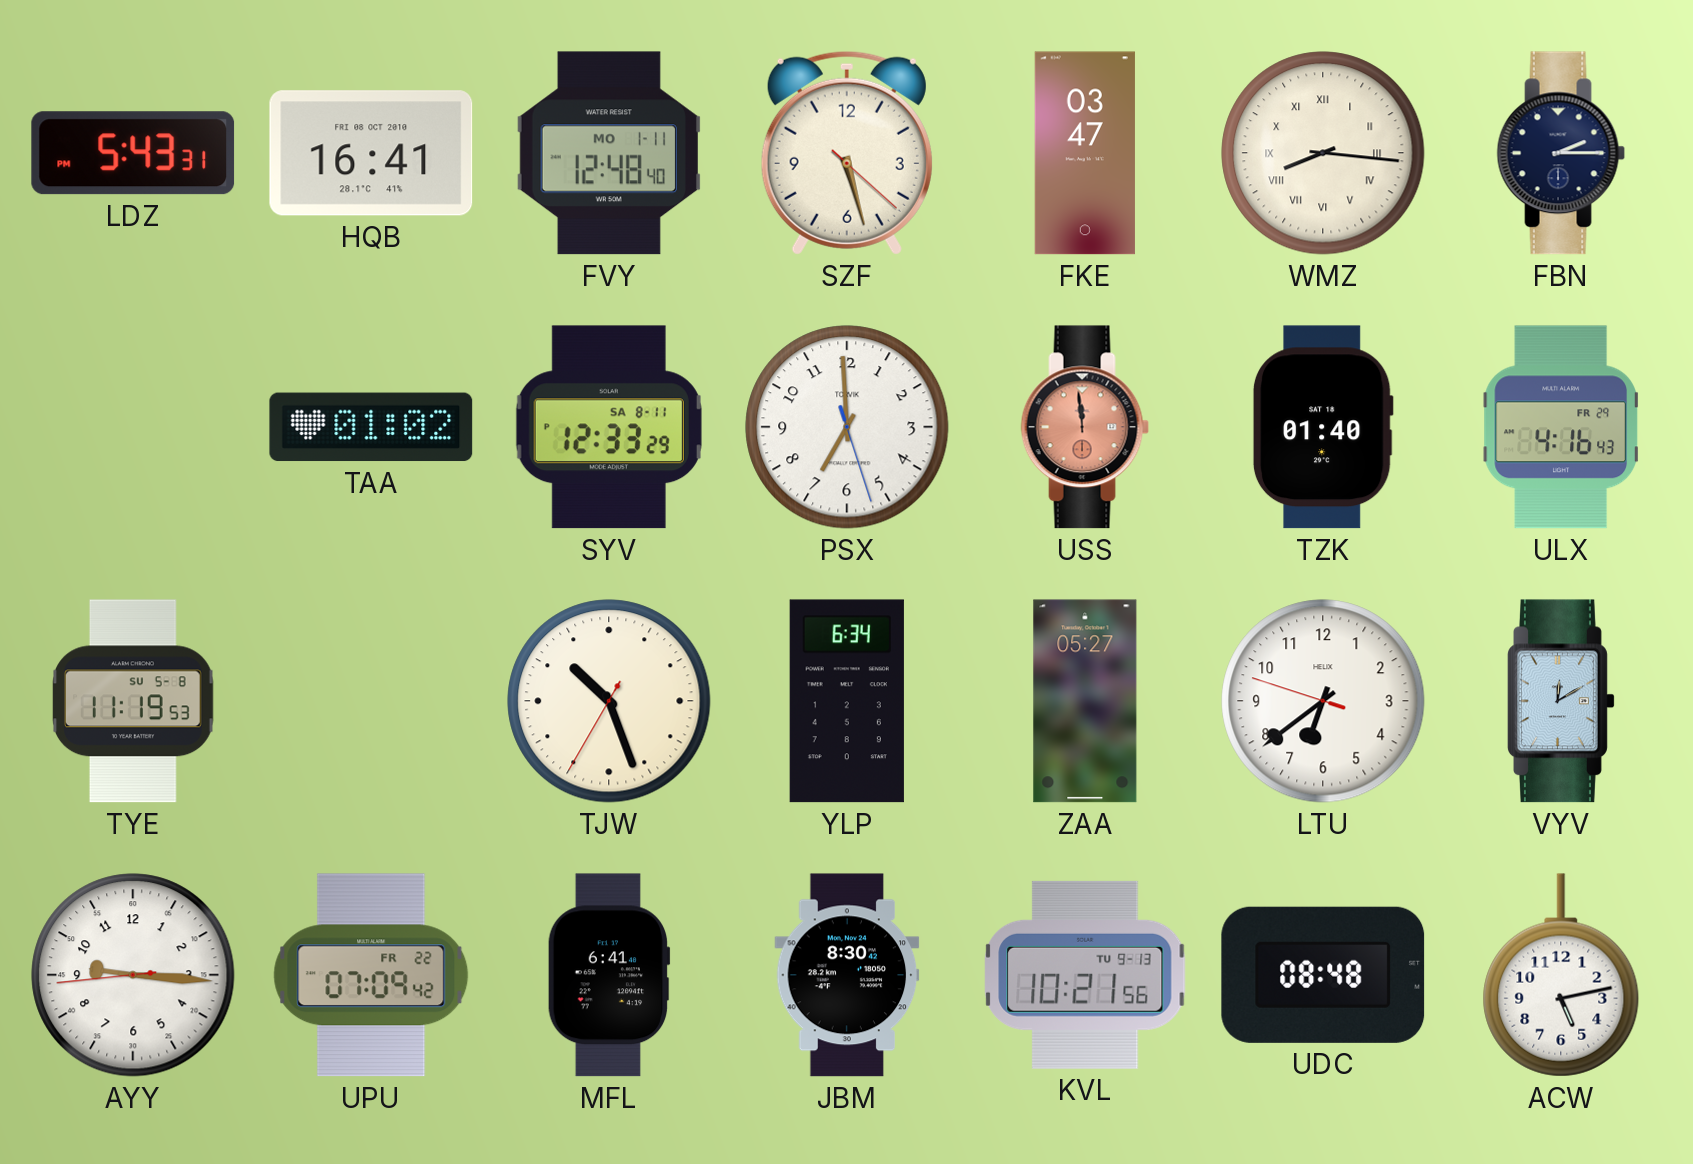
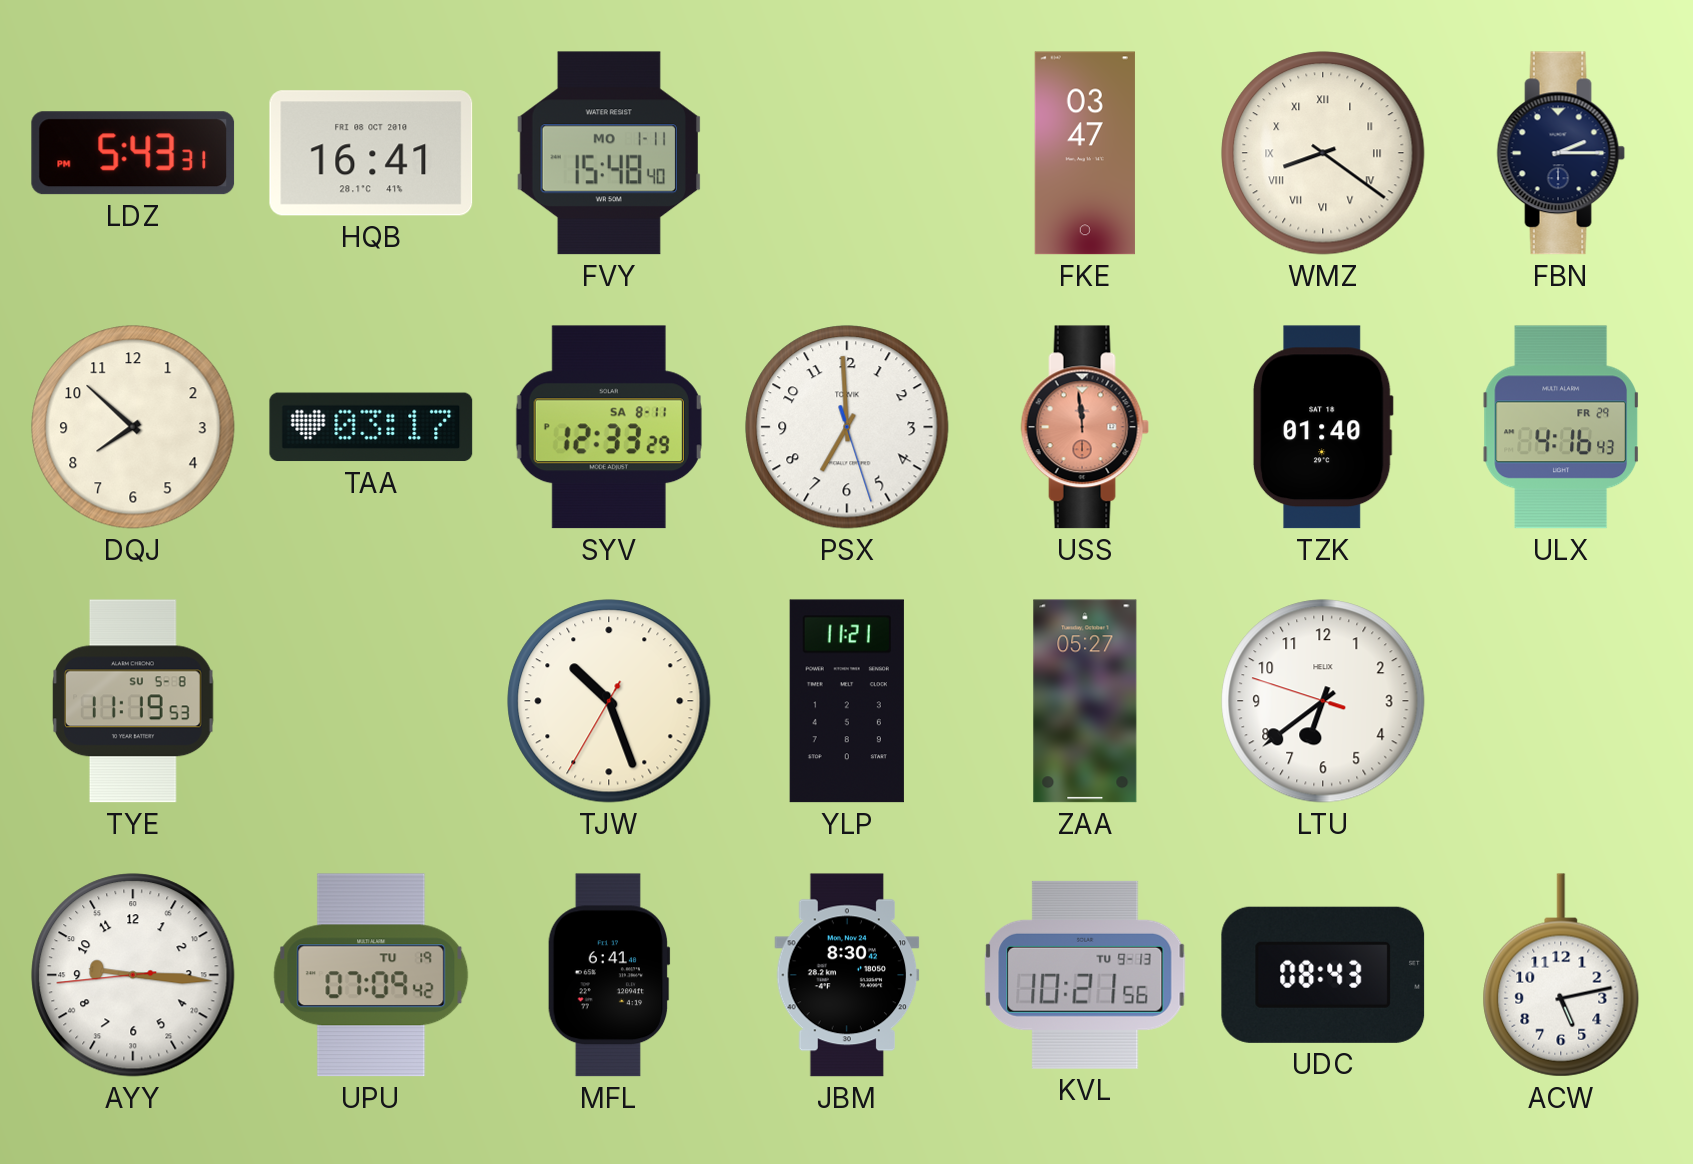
FVY: 12:48 -> 15:48 (609, 153)
SZF: 5:27 -> none (847, 153)
WMZ: 8:16 -> 8:21 (1323, 153)
DQJ: none -> 7:52 (133, 427)
TAA: 01:02 -> 03:17 (371, 427)
YLP: 6:34 -> 11:21 (847, 701)
VYV: 12:10 -> none (1562, 701)
UPU date: FR 22 -> TU 19 (371, 975)
UDC: 08:48 -> 08:43 (1323, 975)
